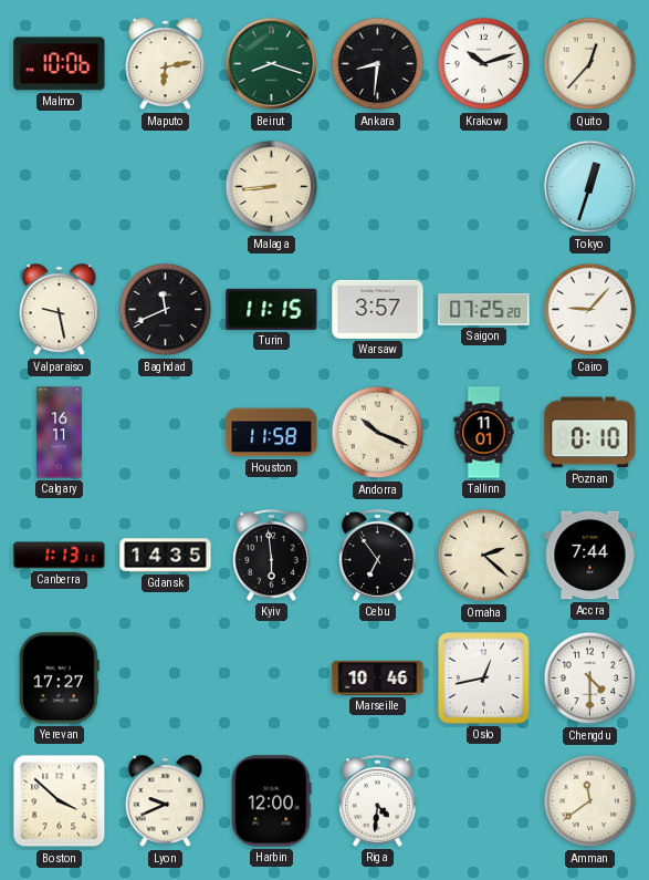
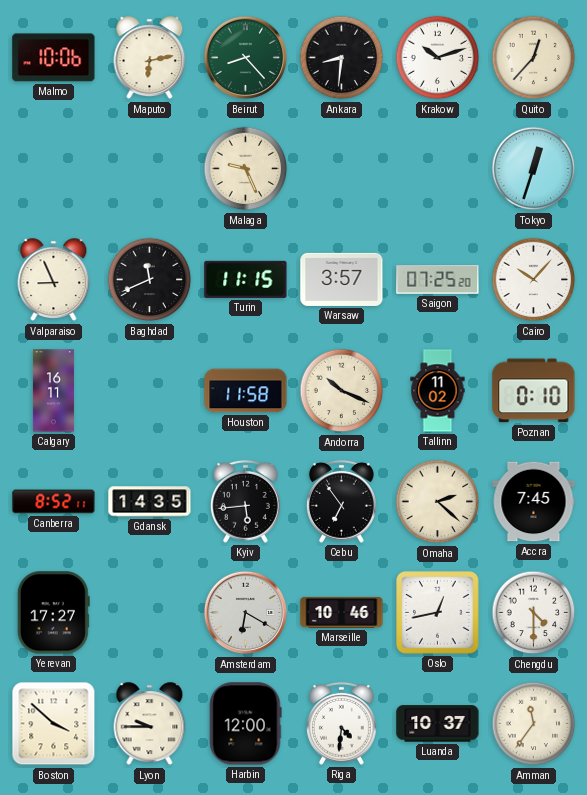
Beirut: 8:18 -> 8:23 (246, 58)
Malaga: 8:44 -> 9:26 (246, 169)
Valparaiso: 9:28 -> 8:56 (54, 280)
Cairo: 9:07 -> 10:07 (534, 280)
Tallinn: 11:01 -> 11:02 (438, 391)
Canberra: 1:13 -> 8:52 (54, 502)
Kyiv: 5:59 -> 5:44 (245, 501)
Accra: 7:44 -> 7:45 (534, 502)
Amsterdam: none -> 6:20 (246, 613)
Lyon: 9:41 -> 9:45 (150, 724)
Luanda: none -> 10:37 (438, 724)
Amman: 11:39 -> 11:36 (534, 724)
